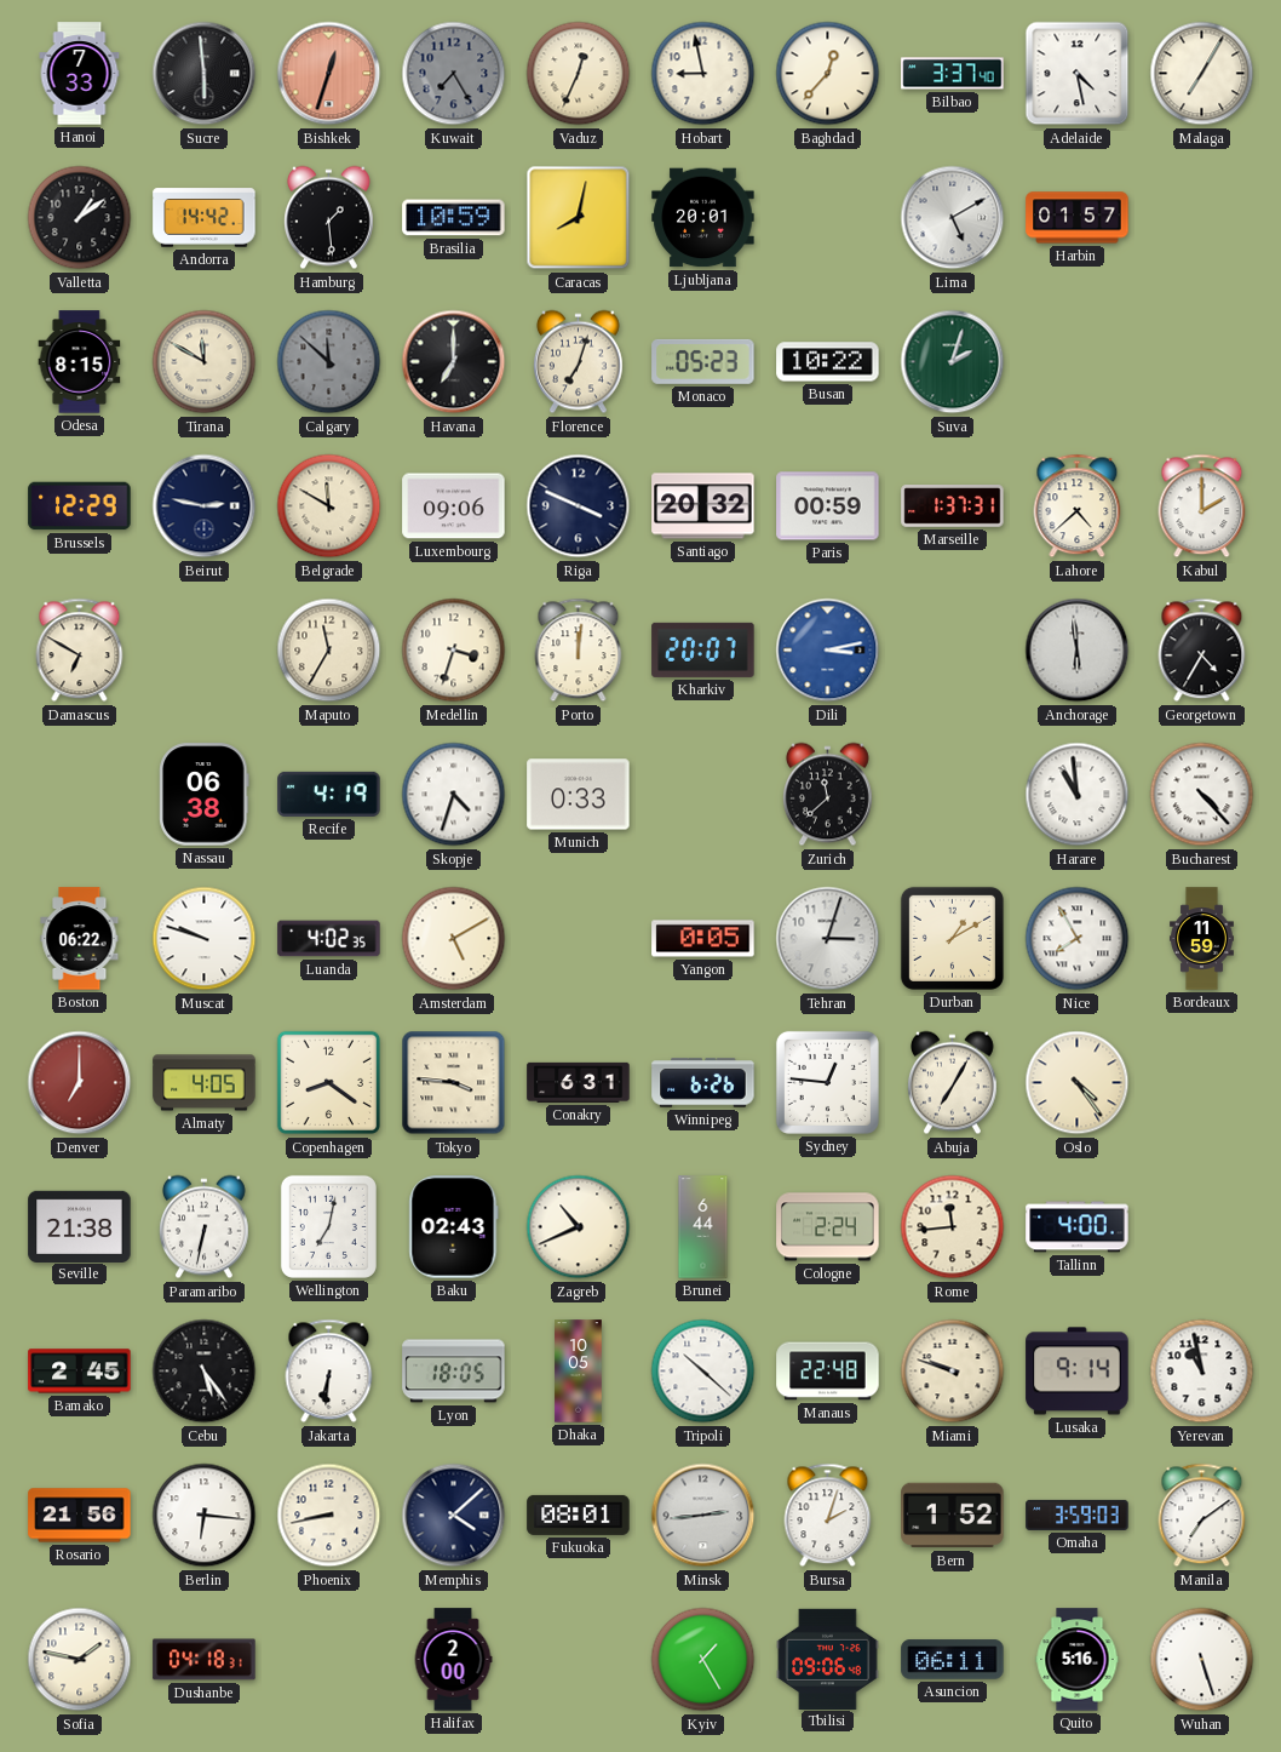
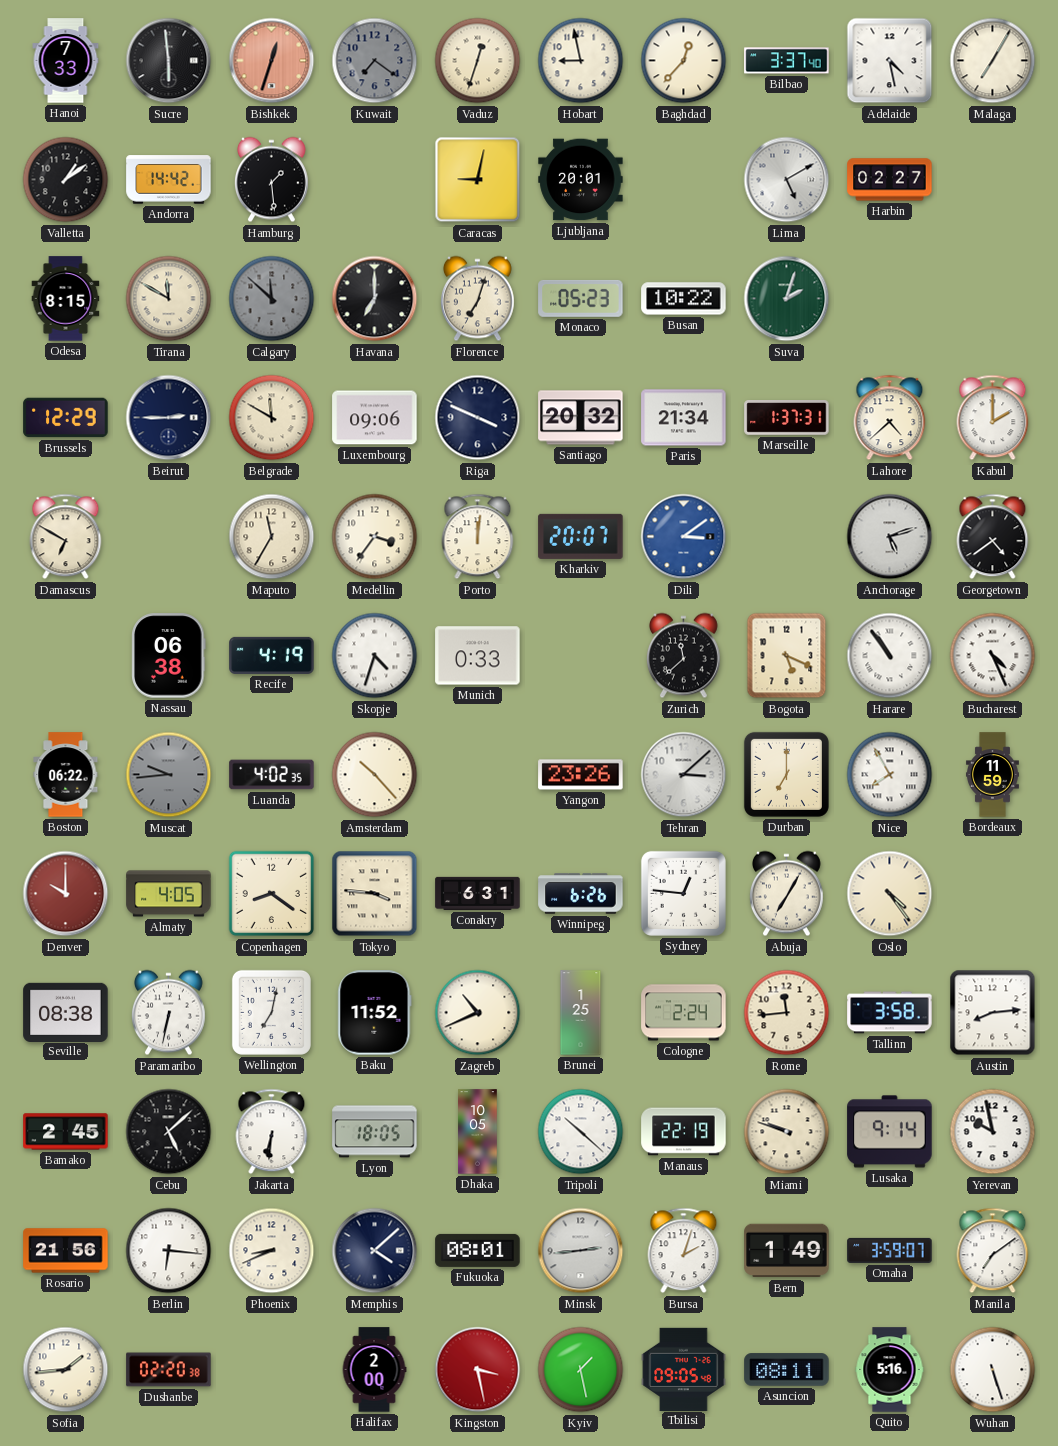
Kuwait: 7:25 -> 7:21 (375, 61)
Vaduz: 12:34 -> 12:33 (478, 61)
Brasilia: 10:59 -> none (454, 218)
Caracas: 8:02 -> 9:02 (478, 180)
Harbin: 01:57 -> 02:27 (890, 180)
Beirut: 2:47 -> 2:45 (169, 418)
Paris: 00:59 -> 21:34 (684, 418)
Medellin: 3:33 -> 3:36 (375, 537)
Dili: 3:13 -> 3:09 (684, 537)
Anchorage: 5:59 -> 5:12 (890, 537)
Georgetown: 4:35 -> 4:39 (993, 537)
Bogota: none -> 5:19 (787, 656)
Harare: 10:59 -> 10:54 (890, 656)
Bucharest: 4:23 -> 4:26 (993, 656)
Muscat: 9:48 -> 9:44 (169, 775)
Muscat dial: white -> grey (169, 775)
Amsterdam: 5:10 -> 10:23 (375, 775)
Yangon: 0:05 -> 23:26 (581, 775)
Tehran: 3:03 -> 3:08 (684, 775)
Durban: 1:10 -> 7:00 (786, 774)
Denver: 7:00 -> 10:00 (66, 894)
Seville: 21:38 -> 08:38 (66, 1012)
Baku: 02:43 -> 11:52 (375, 1013)
Brunei: 6:44 -> 1:25 (581, 1013)
Tallinn: 4:00 -> 3:58 (890, 1013)
Austin: none -> 8:14 (993, 1013)
Cebu: 5:24 -> 5:08 (169, 1132)
Manaus: 22:48 -> 22:19 (684, 1132)
Yerevan: 10:58 -> 9:58 (993, 1132)
Phoenix: 8:43 -> 8:41 (272, 1251)
Bern: 1:52 -> 1:49 (787, 1251)
Omaha: 3:59:03 -> 3:59:07 (890, 1250)
Sofia: 1:47 -> 1:44 (66, 1370)
Dushanbe: 04:18 -> 02:20 (169, 1370)
Kingston: none -> 3:28 (478, 1370)
Kyiv: 1:25 -> 1:28 (581, 1370)
Tbilisi: 09:06 -> 09:05 (684, 1369)
Asuncion: 06:11 -> 08:11 (787, 1370)
